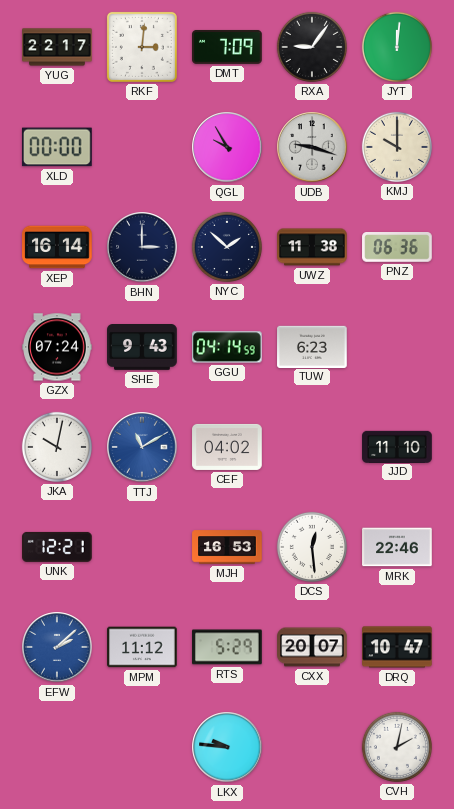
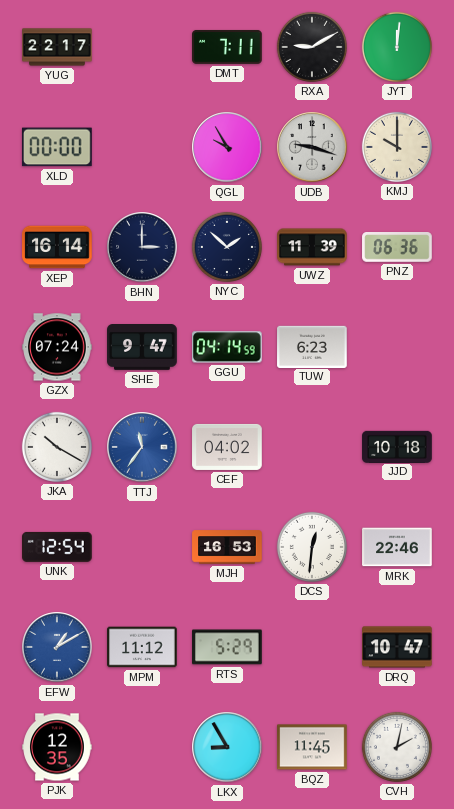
RKF: 3:01 -> none (142, 47)
DMT: 7:09 -> 7:11 (227, 47)
RXA: 9:06 -> 9:10 (312, 47)
UWZ: 11:38 -> 11:39 (312, 247)
SHE: 9:43 -> 9:47 (142, 348)
JKA: 10:02 -> 10:20 (57, 447)
TTJ: 11:10 -> 11:36 (142, 447)
JJD: 11:10 -> 10:18 (397, 446)
UNK: 12:21 -> 12:54 (57, 547)
DCS: 12:29 -> 12:31 (312, 547)
EFW: 2:08 -> 1:10 (57, 647)
CXX: 20:07 -> none (312, 647)
PJK: none -> 12:35 (57, 747)
LKX: 9:46 -> 8:55 (227, 747)
BQZ: none -> 11:45 (312, 747)
